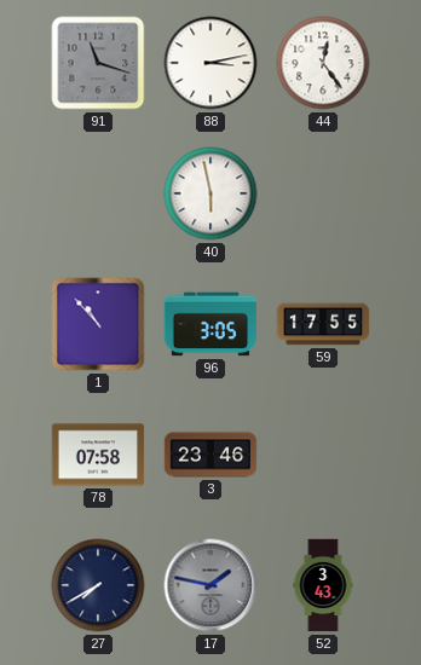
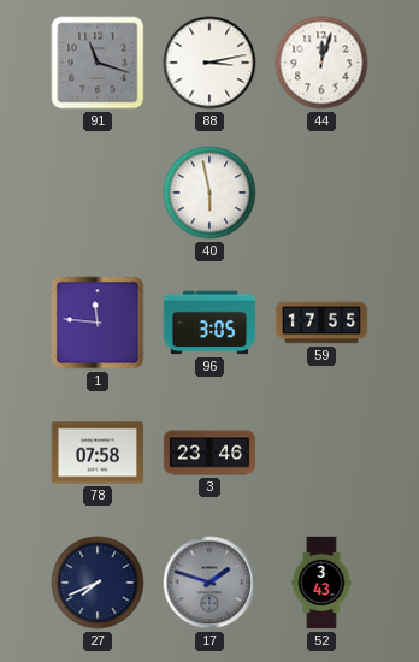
44: 12:24 -> 12:03 (321, 63)
1: 10:53 -> 11:46 (98, 323)
27: 7:40 -> 7:41 (98, 583)
17: 1:47 -> 1:48 (209, 583)
